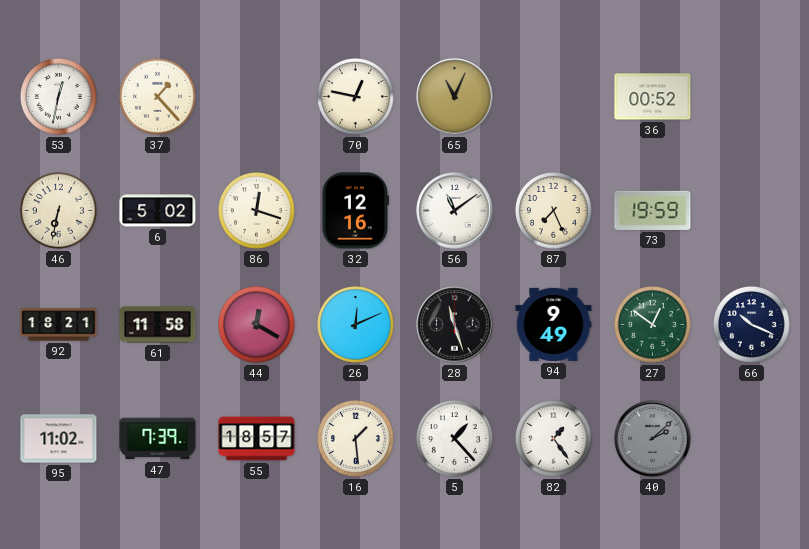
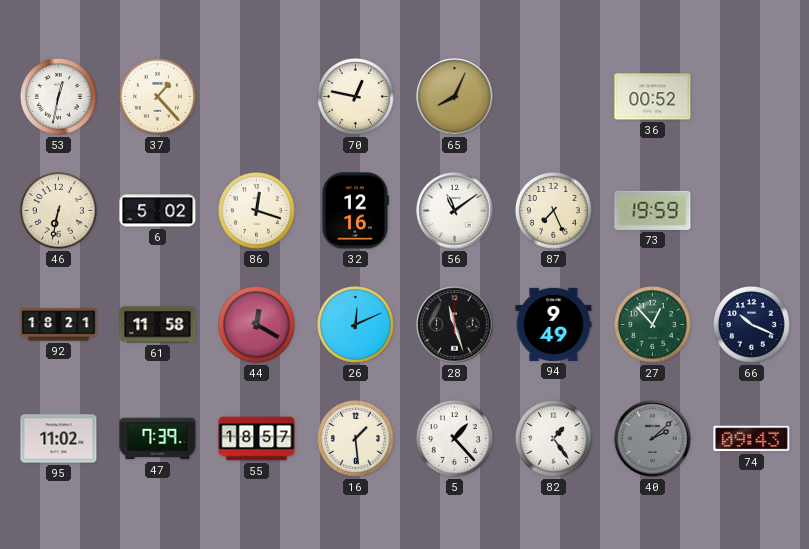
65: 11:04 -> 8:04 (455, 97)
27: 12:51 -> 12:53 (653, 325)
74: none -> 09:43 (752, 439)
